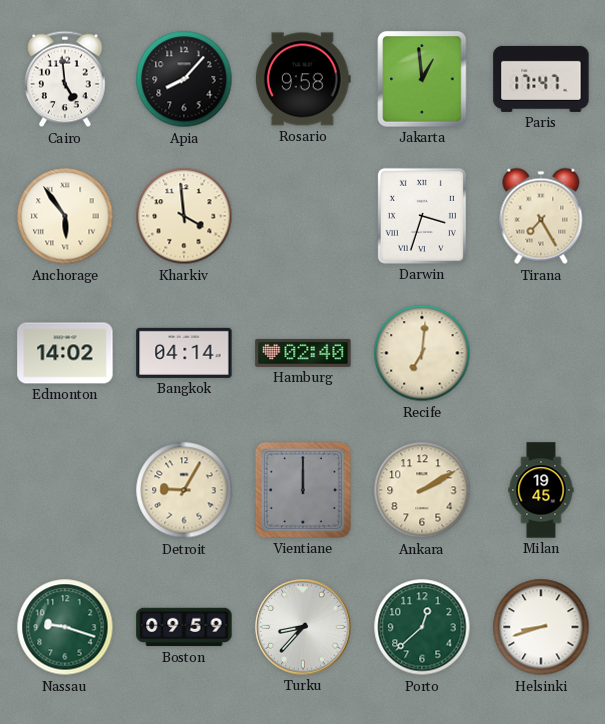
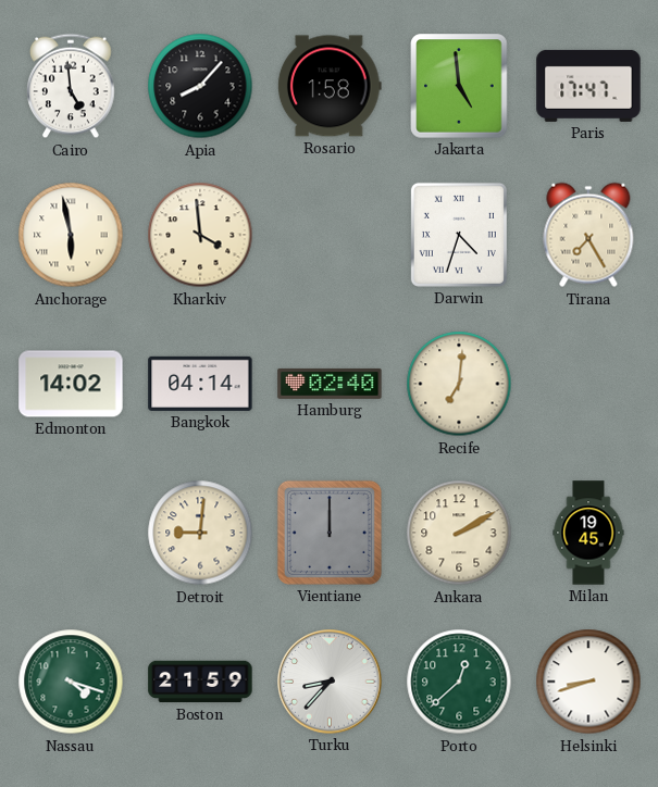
Rosario: 9:58 -> 1:58 (330, 86)
Jakarta: 12:59 -> 4:59 (459, 86)
Anchorage: 5:54 -> 5:58 (71, 235)
Darwin: 3:33 -> 4:33 (459, 235)
Detroit: 9:05 -> 9:01 (200, 533)
Nassau: 9:18 -> 4:18 (71, 682)
Boston: 09:59 -> 21:59 (200, 682)
